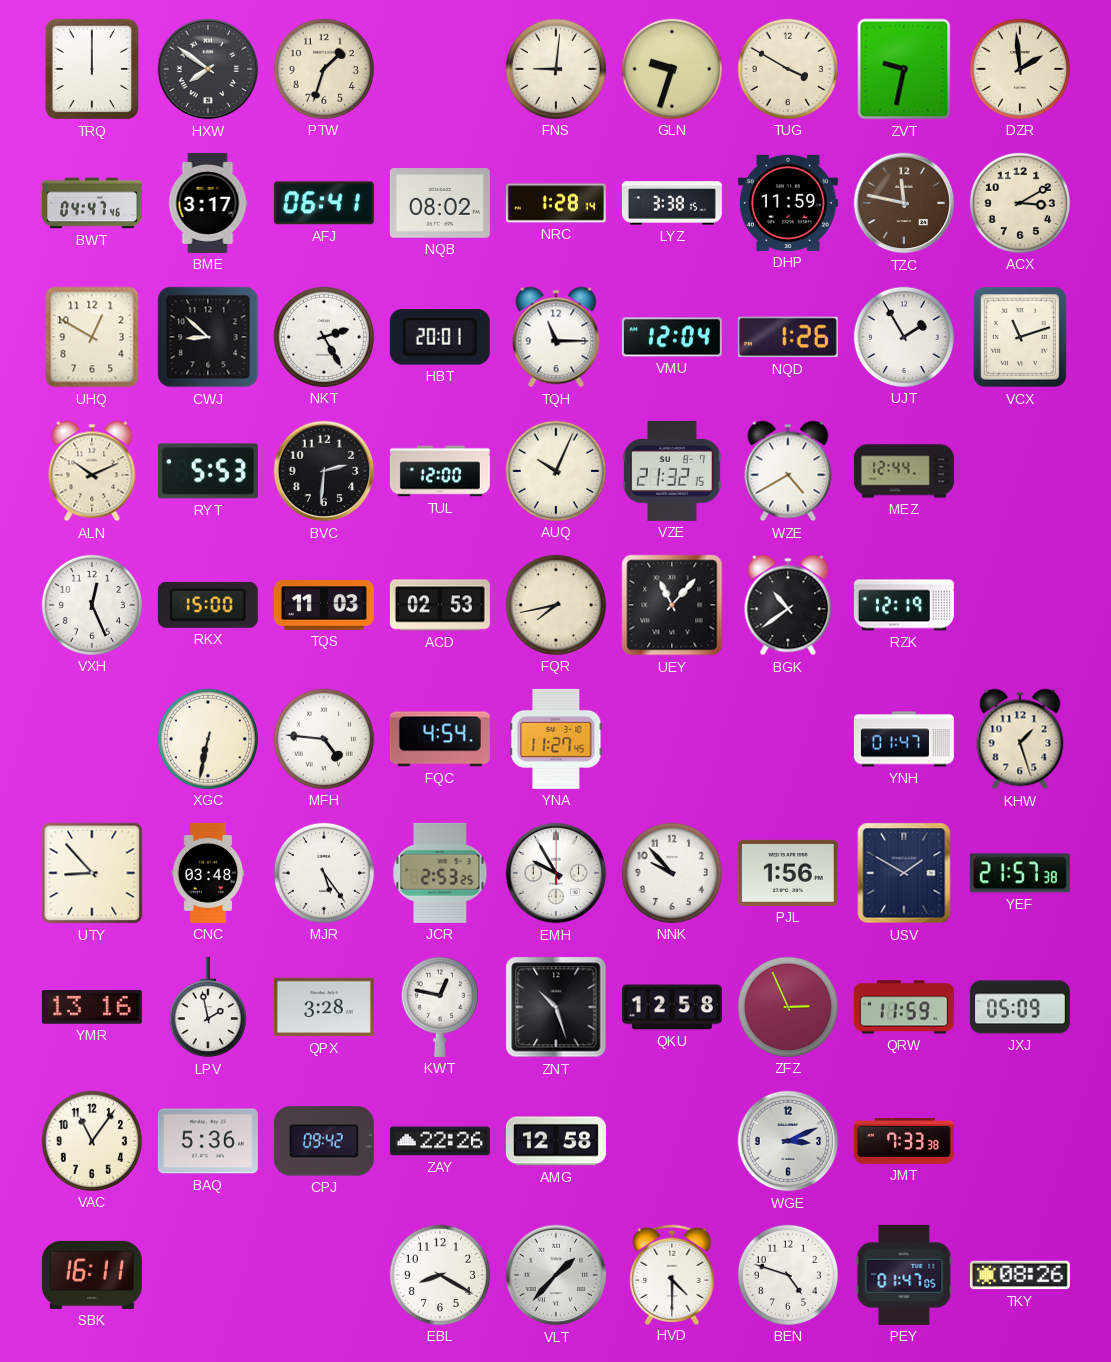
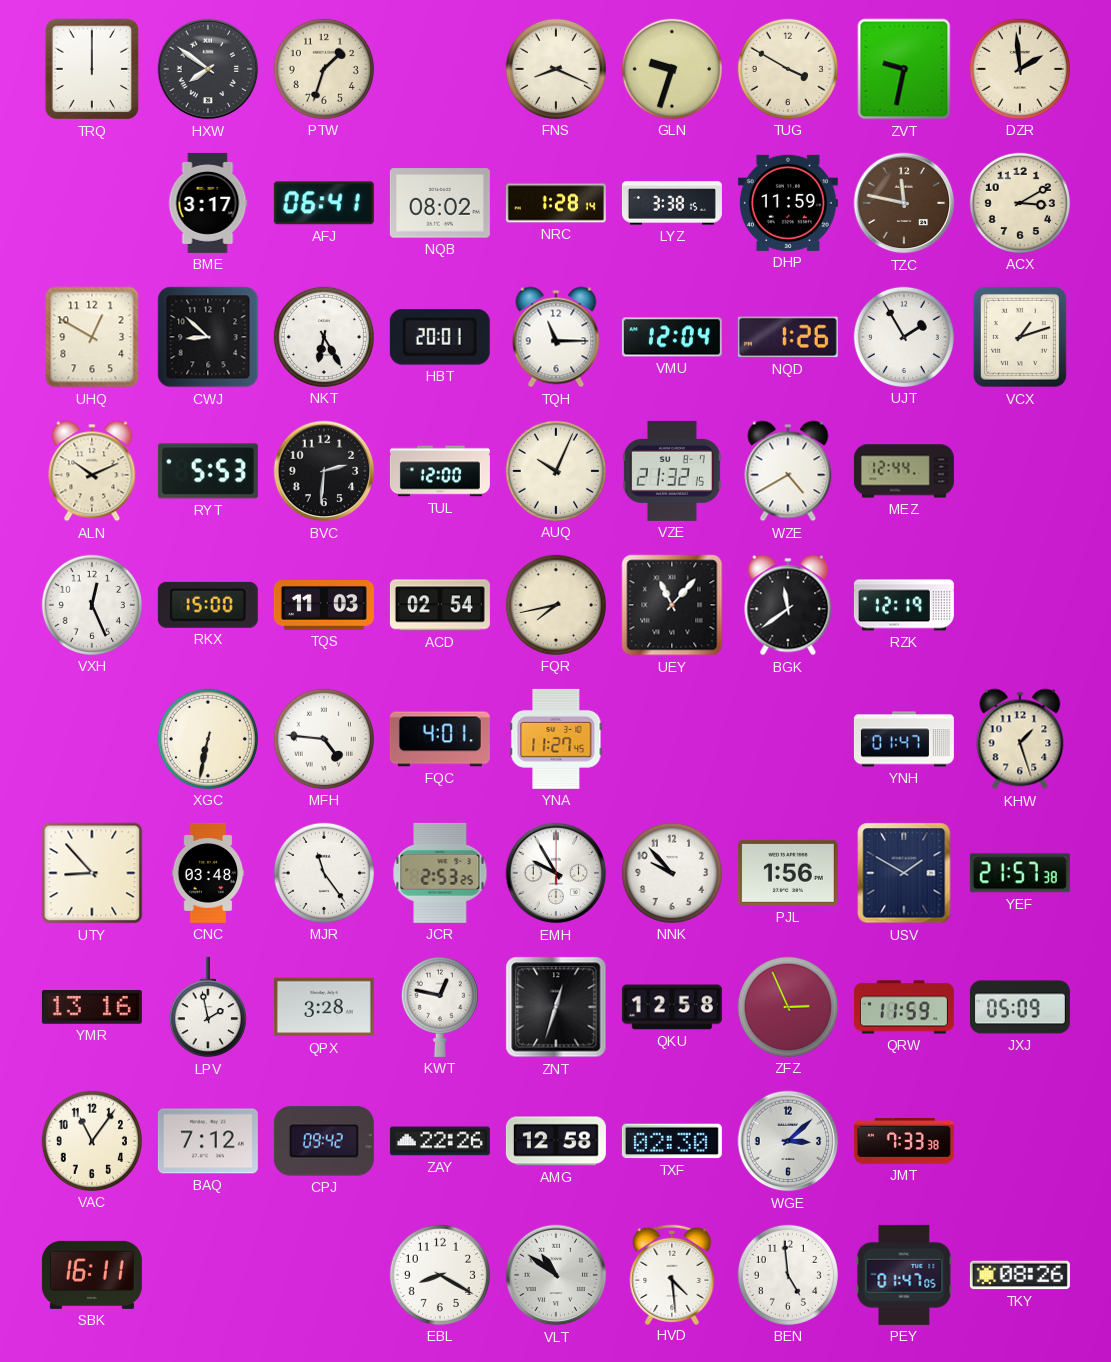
FNS: 9:01 -> 8:19 (556, 69)
BWT: 04:47 -> none (92, 203)
NKT: 2:25 -> 6:25 (324, 337)
VCX: 11:12 -> 1:12 (1020, 337)
ACD: 02:53 -> 02:54 (440, 605)
BGK: 10:39 -> 11:39 (788, 605)
FQC: 4:54 -> 4:01 (440, 739)
MJR: 5:24 -> 11:24 (324, 873)
ZNT: 10:27 -> 12:33 (556, 1007)
BAQ: 5:36 -> 7:12 (208, 1141)
TXF: none -> 02:30 (672, 1141)
WGE: 3:11 -> 3:08 (788, 1141)
VLT: 1:37 -> 10:51 (556, 1275)
HVD: 4:30 -> 4:29 (672, 1274)
BEN: 4:48 -> 4:59 (788, 1275)
